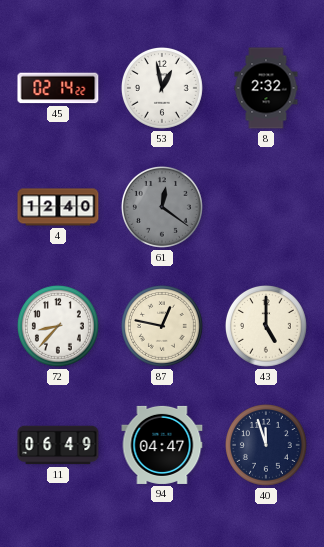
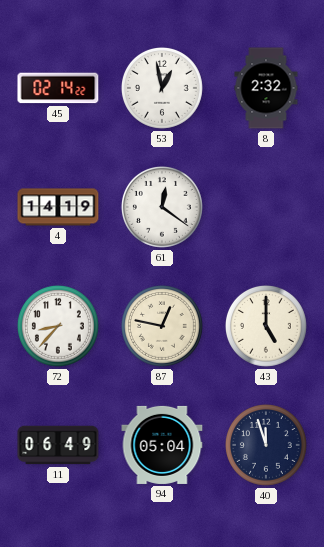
4: 12:40 -> 14:19 (58, 207)
61 dial: grey -> white (162, 207)
94: 04:47 -> 05:04 (162, 445)
